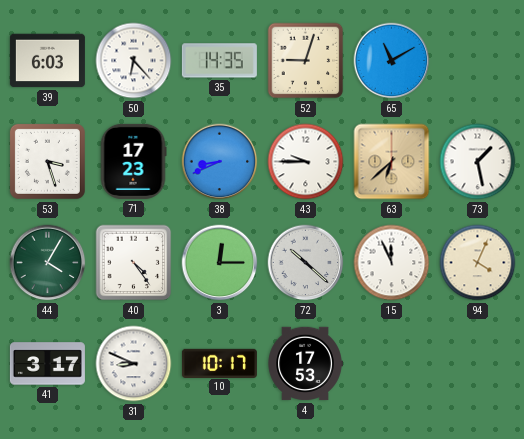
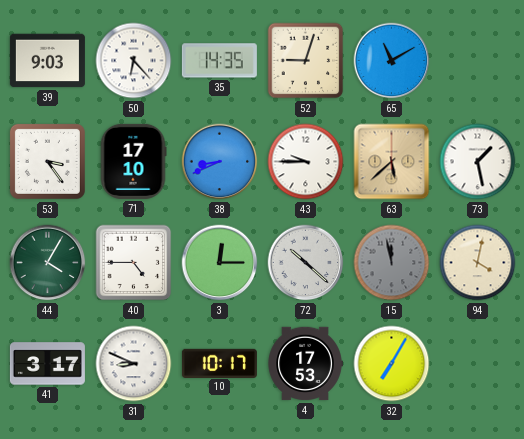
39: 6:03 -> 9:03 (47, 61)
53: 3:27 -> 3:24 (47, 161)
71: 17:23 -> 17:10 (133, 161)
63: 6:38 -> 5:38 (392, 162)
40: 4:24 -> 4:45 (134, 263)
15: 11:56 -> 11:58 (392, 263)
15 dial: white -> grey (392, 263)
94: 4:04 -> 4:02 (478, 263)
32: none -> 7:05 (392, 364)
